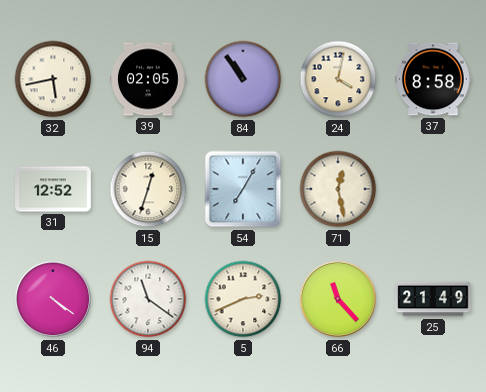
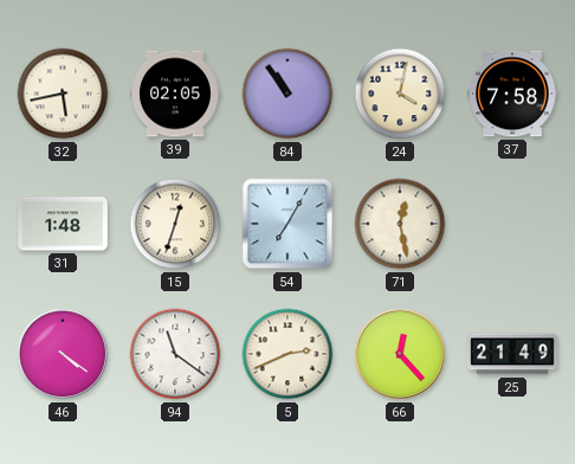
37: 8:58 -> 7:58 (513, 94)
31: 12:52 -> 1:48 (63, 224)
66: 11:23 -> 12:23 (400, 354)
